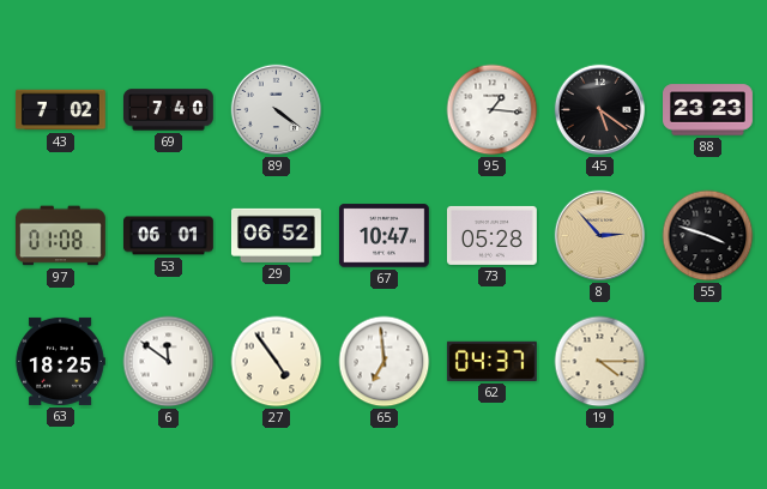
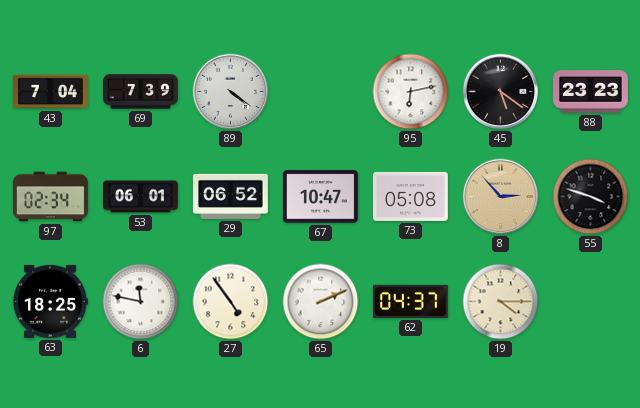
43: 7:02 -> 7:04 (50, 92)
69: 7:40 -> 7:39 (141, 92)
95: 1:16 -> 6:13 (411, 92)
97: 01:08 -> 02:34 (51, 197)
73: 05:28 -> 05:08 (411, 196)
6: 11:51 -> 11:47 (141, 302)
65: 6:59 -> 2:11 (321, 302)
